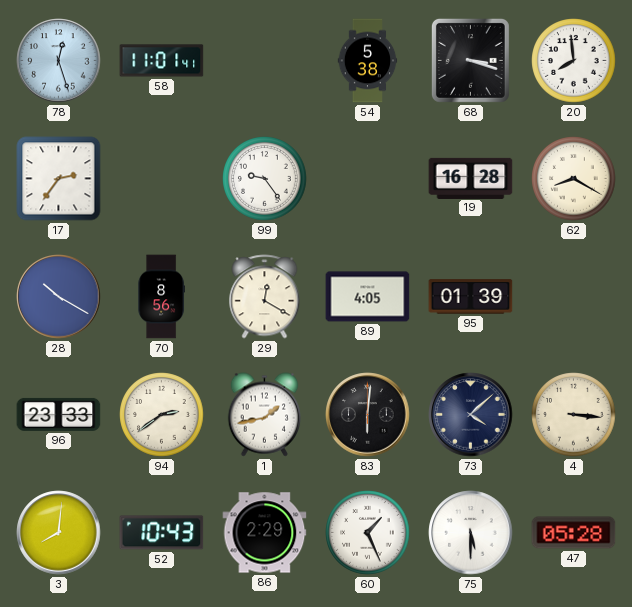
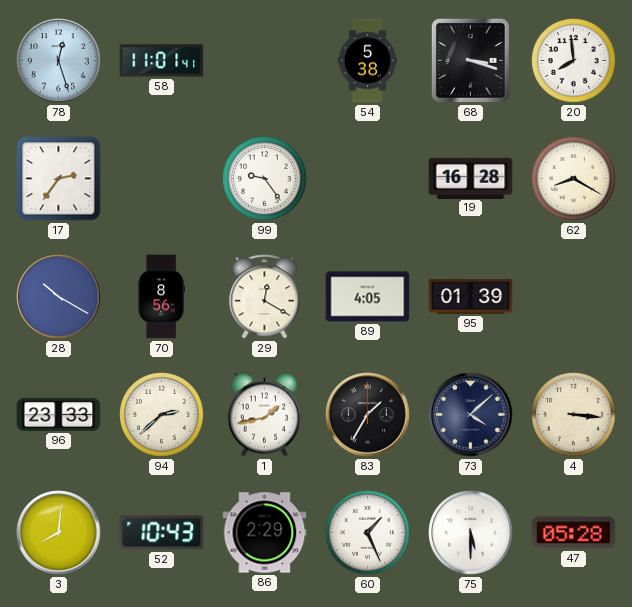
94: 2:39 -> 2:38 (162, 415)
83: 6:01 -> 1:35 (368, 415)
